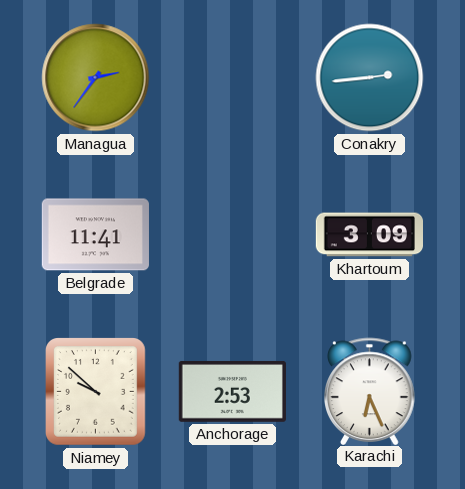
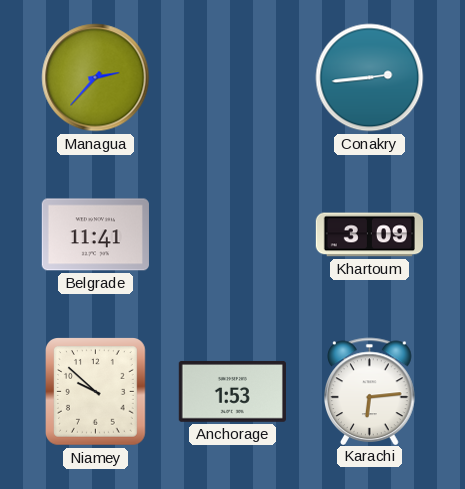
Managua: 2:36 -> 2:37 (96, 78)
Anchorage: 2:53 -> 1:53 (232, 391)
Karachi: 6:26 -> 6:14 (370, 391)
